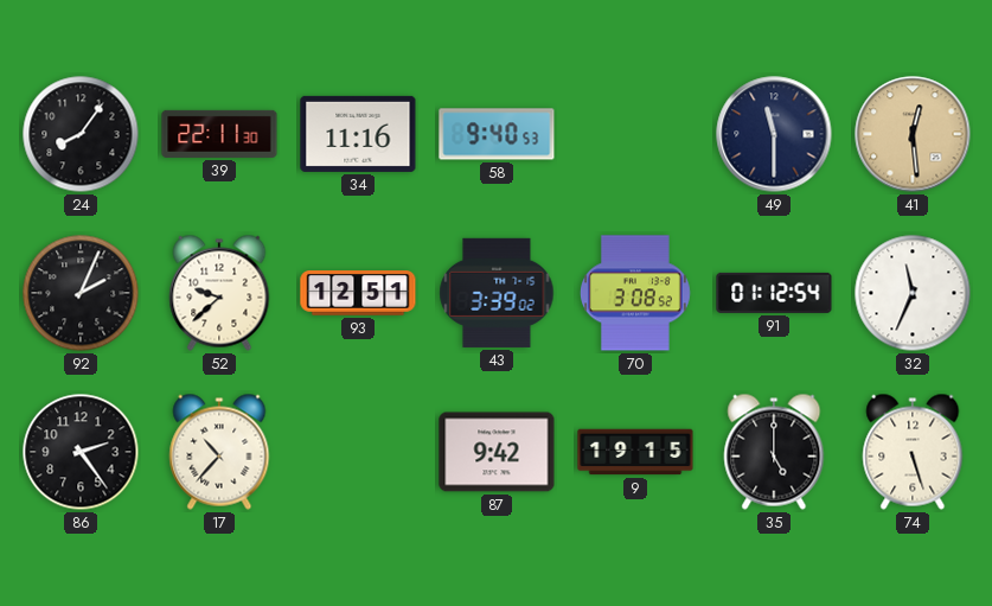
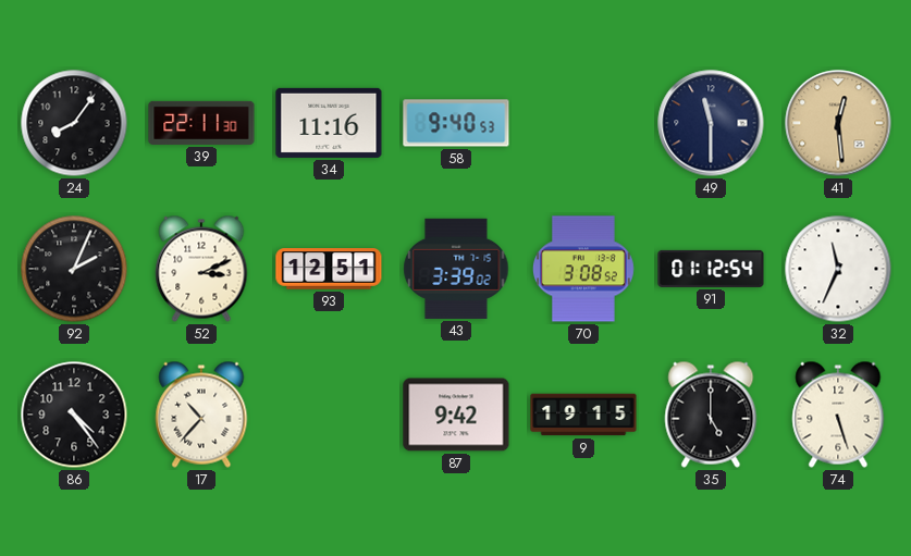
52: 9:38 -> 3:11 (201, 269)
86: 2:24 -> 4:24 (74, 415)
